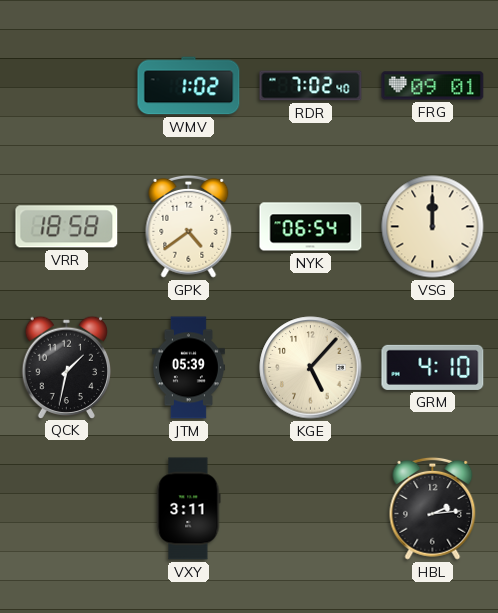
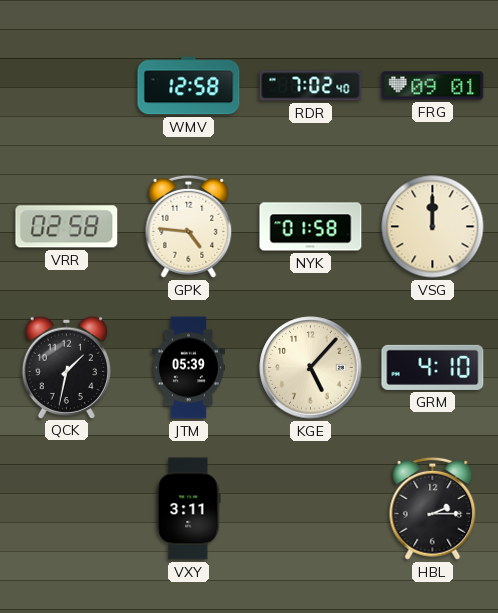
WMV: 1:02 -> 12:58 (189, 86)
VRR: 18:58 -> 02:58 (67, 227)
GPK: 4:39 -> 4:46 (189, 226)
NYK: 06:54 -> 01:58 (311, 227)
HBL: 2:14 -> 2:15 (433, 508)
